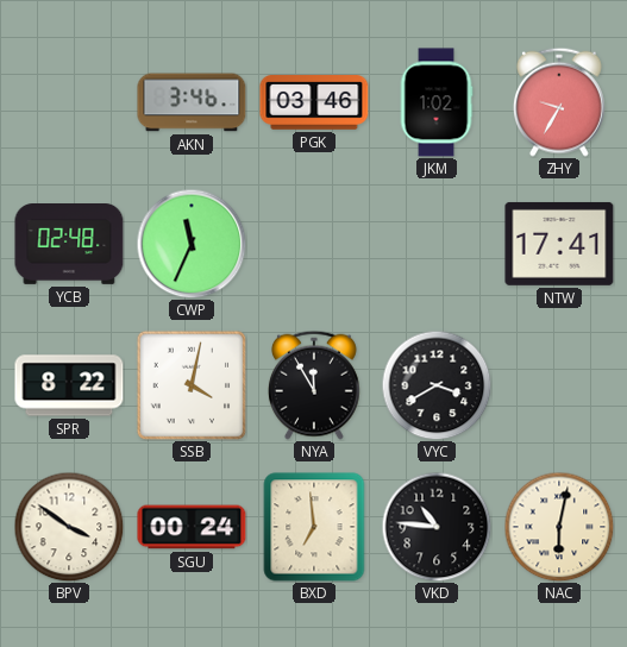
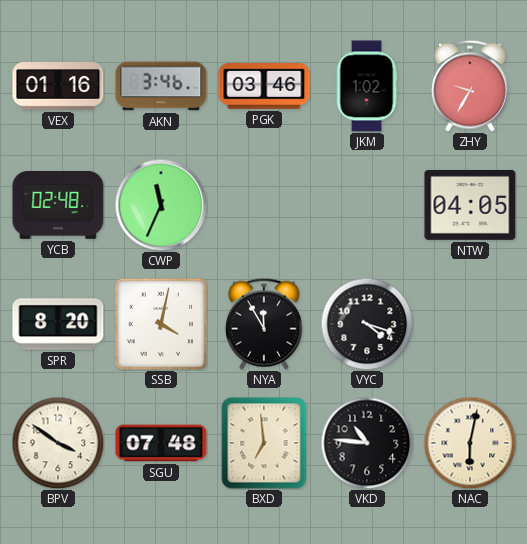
VEX: none -> 01:16 (58, 87)
NTW: 17:41 -> 04:05 (470, 205)
SPR: 8:22 -> 8:20 (58, 324)
VYC: 3:40 -> 4:18 (367, 324)
SGU: 00:24 -> 07:48 (161, 443)
